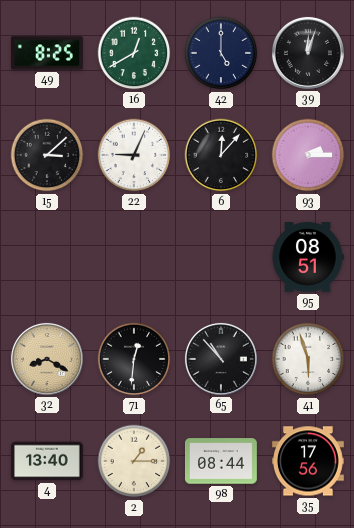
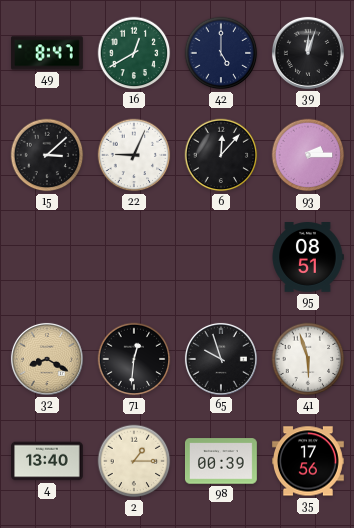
49: 8:25 -> 8:47 (48, 53)
65: 10:53 -> 9:57 (221, 359)
98: 08:44 -> 00:39 (222, 461)
